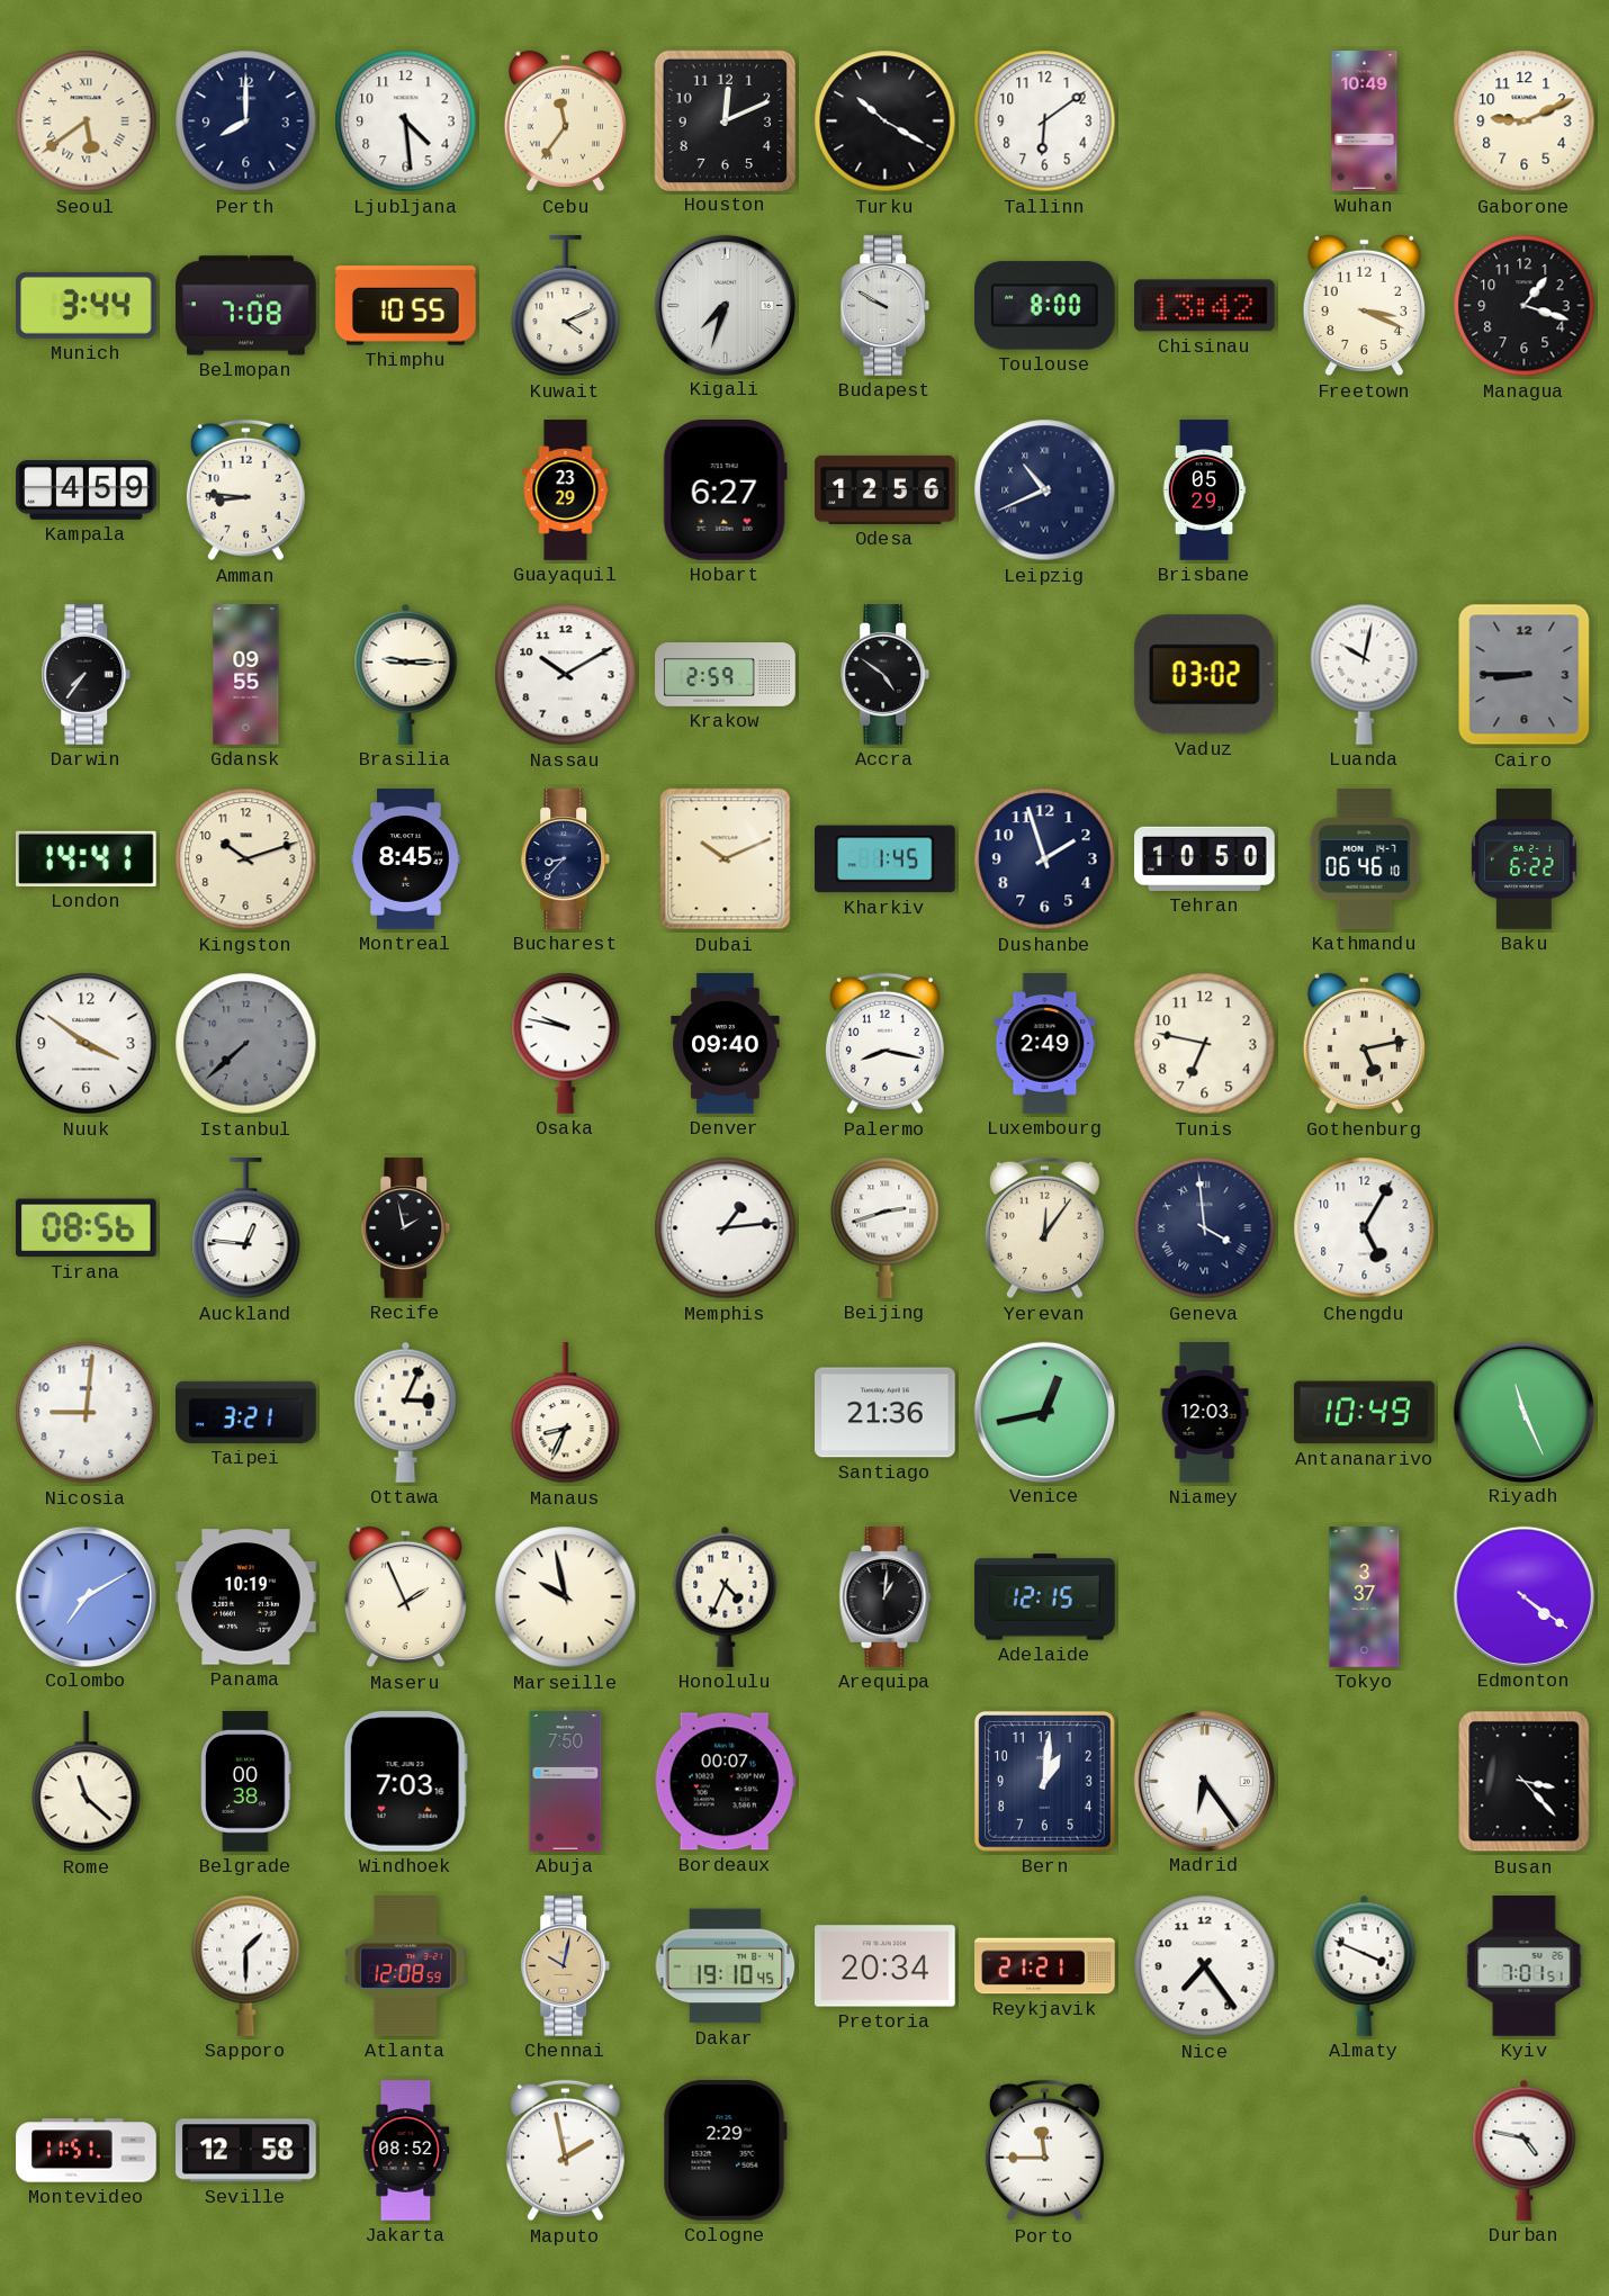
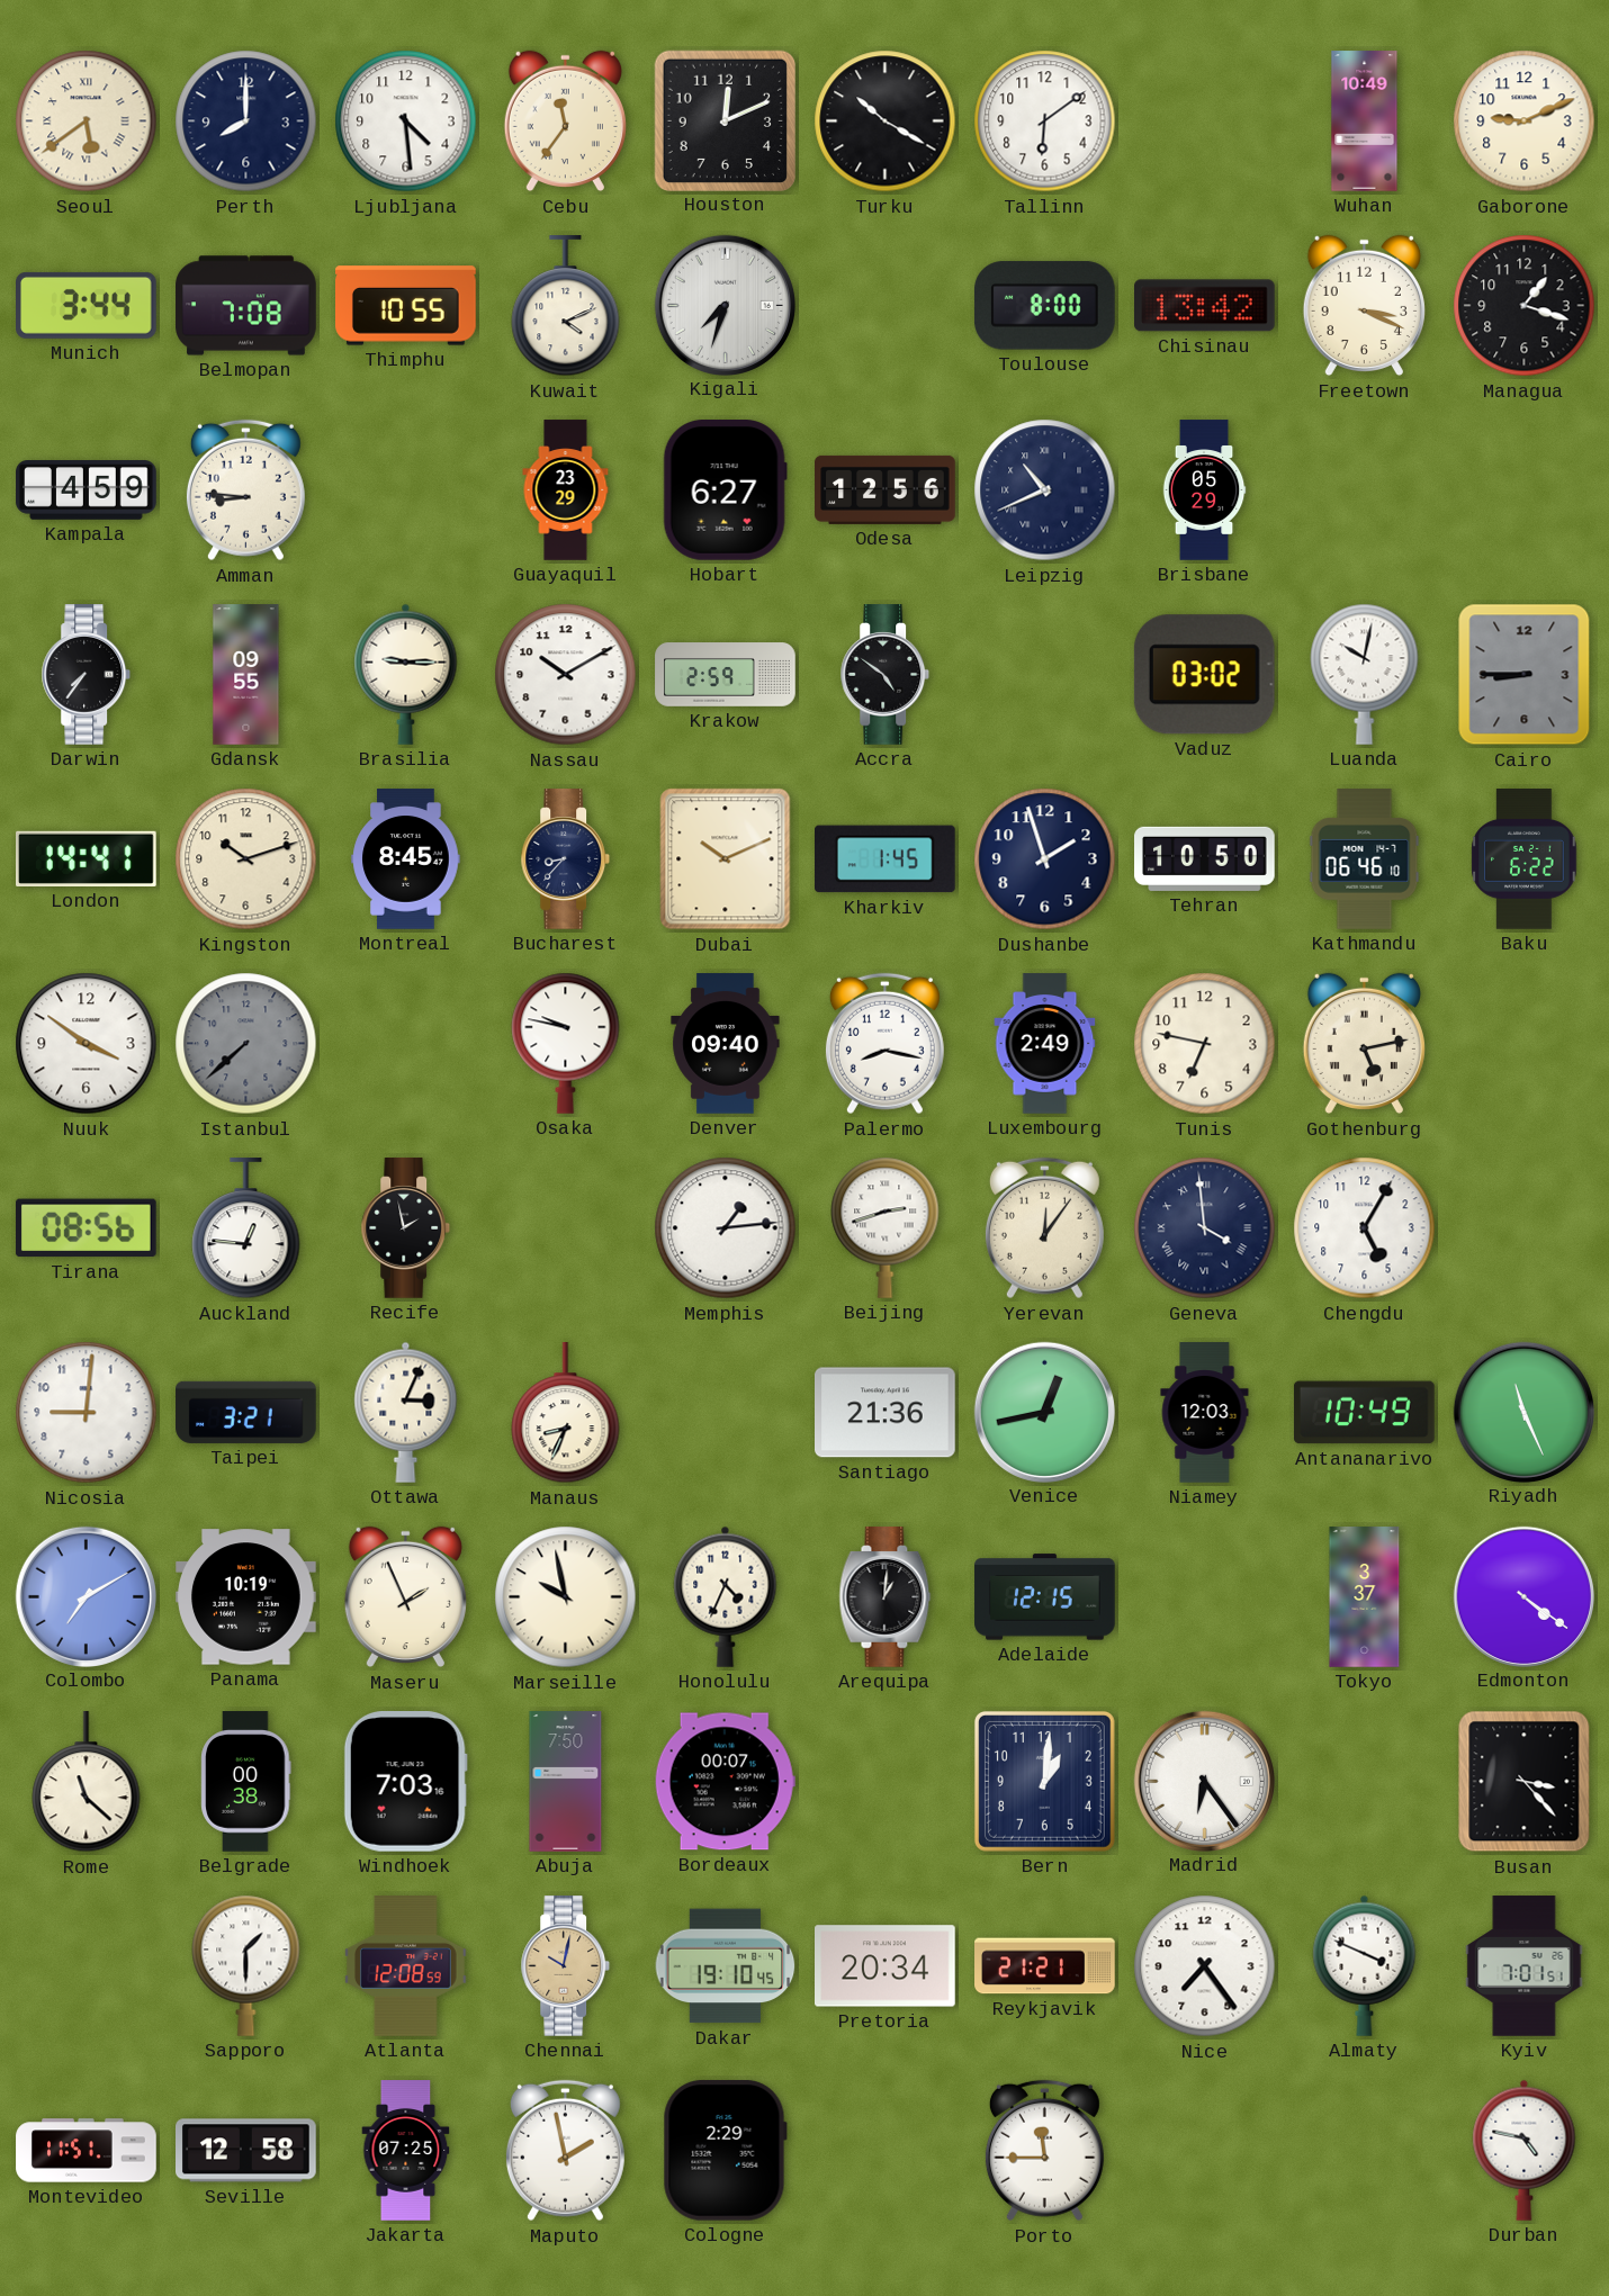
Budapest: 9:50 -> none (886, 306)
Jakarta: 08:52 -> 07:25 (406, 2151)
